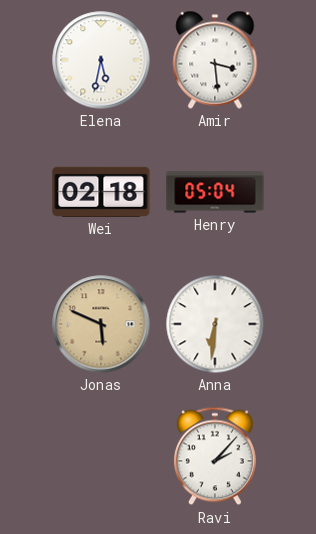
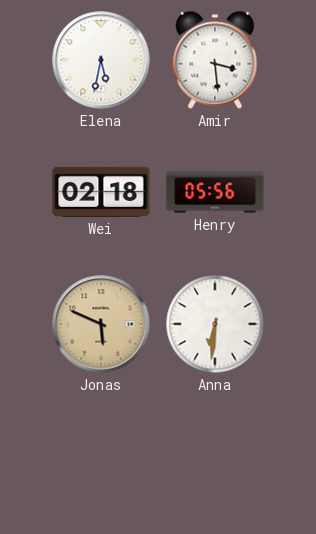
Henry: 05:04 -> 05:56 (215, 192)
Ravi: 2:07 -> none (215, 456)
